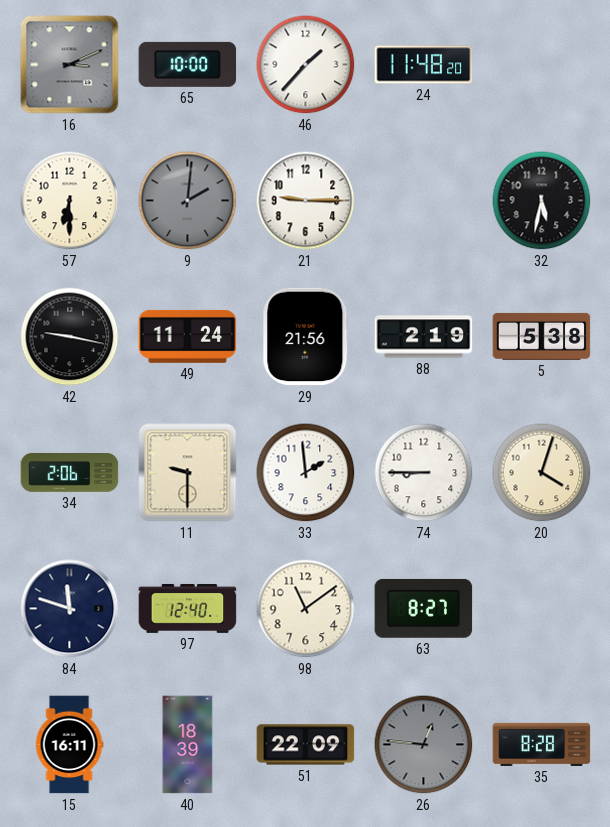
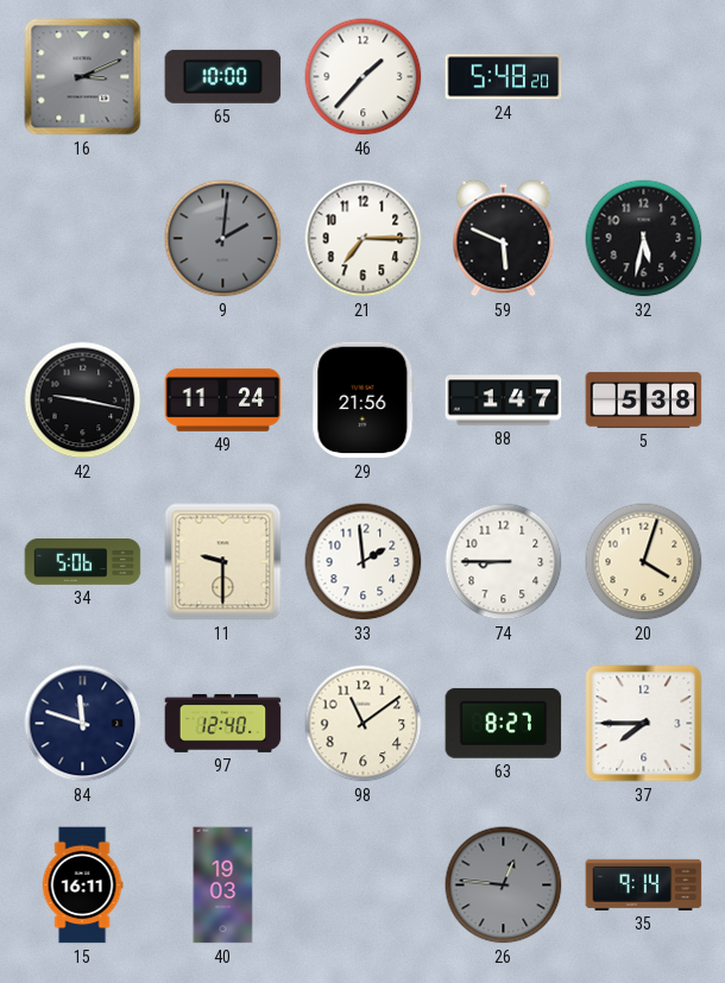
24: 11:48 -> 5:48 (504, 77)
57: 6:30 -> none (70, 201)
21: 9:15 -> 7:15 (364, 239)
59: none -> 5:49 (504, 239)
88: 2:19 -> 1:47 (504, 401)
34: 2:06 -> 5:06 (83, 562)
37: none -> 7:45 (644, 724)
40: 18:39 -> 19:03 (223, 886)
51: 22:09 -> none (306, 745)
35: 8:28 -> 9:14 (644, 884)
